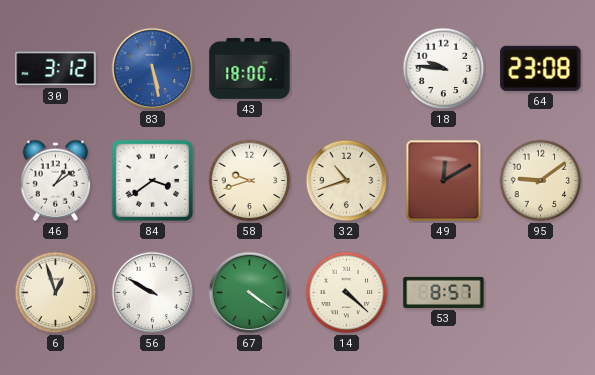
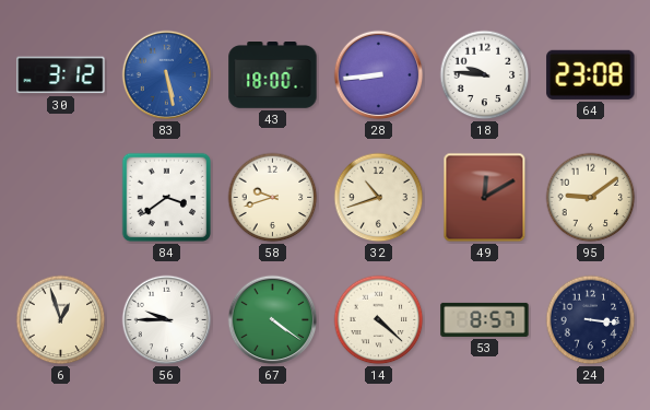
28: none -> 8:44 (379, 75)
46: 1:09 -> none (56, 180)
56: 9:50 -> 9:45 (167, 320)
24: none -> 3:16 (591, 320)
